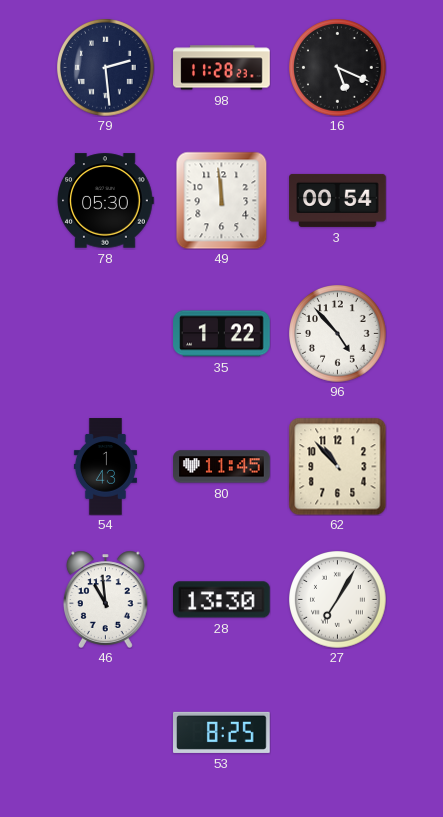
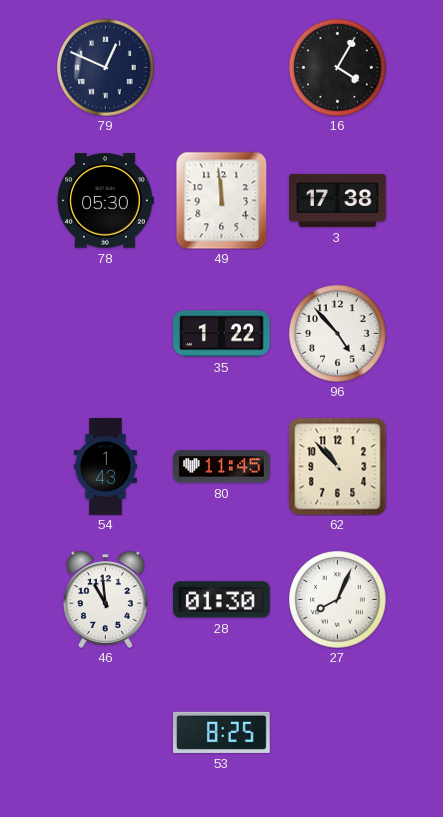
79: 2:29 -> 12:49 (106, 68)
98: 11:28 -> none (222, 68)
16: 5:19 -> 4:05 (338, 68)
3: 00:54 -> 17:38 (338, 200)
28: 13:30 -> 01:30 (222, 600)
27: 7:05 -> 8:04 (338, 600)
